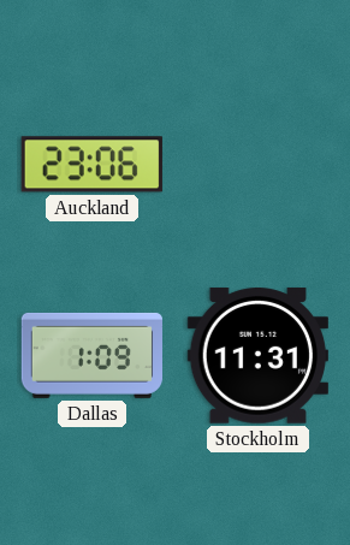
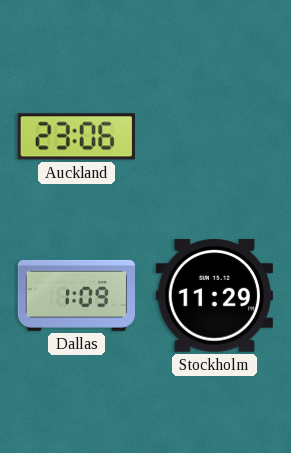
Stockholm: 11:31 -> 11:29 (214, 296)
